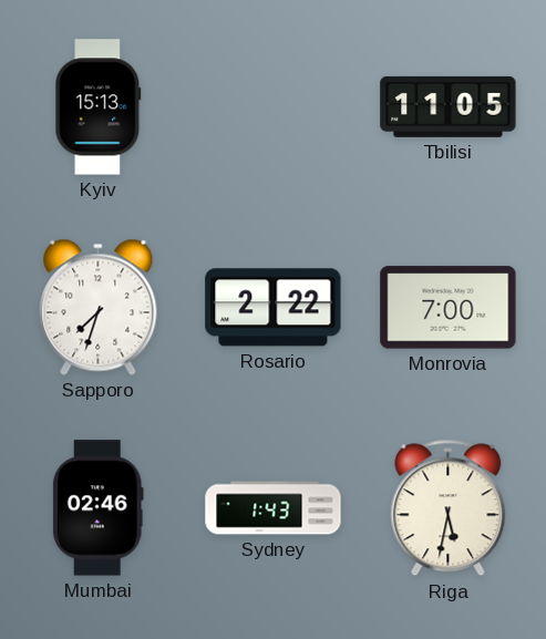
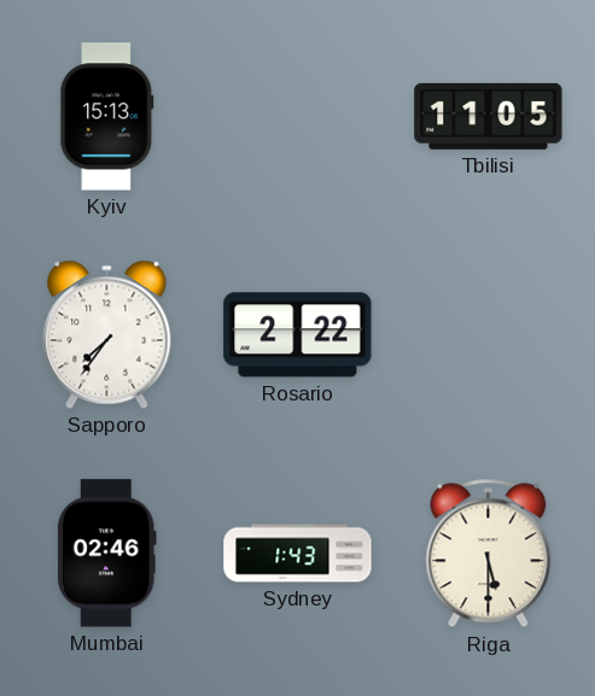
Sapporo: 7:33 -> 7:36 (107, 334)
Monrovia: 7:00 -> none (449, 308)
Riga: 5:32 -> 5:30 (489, 554)
